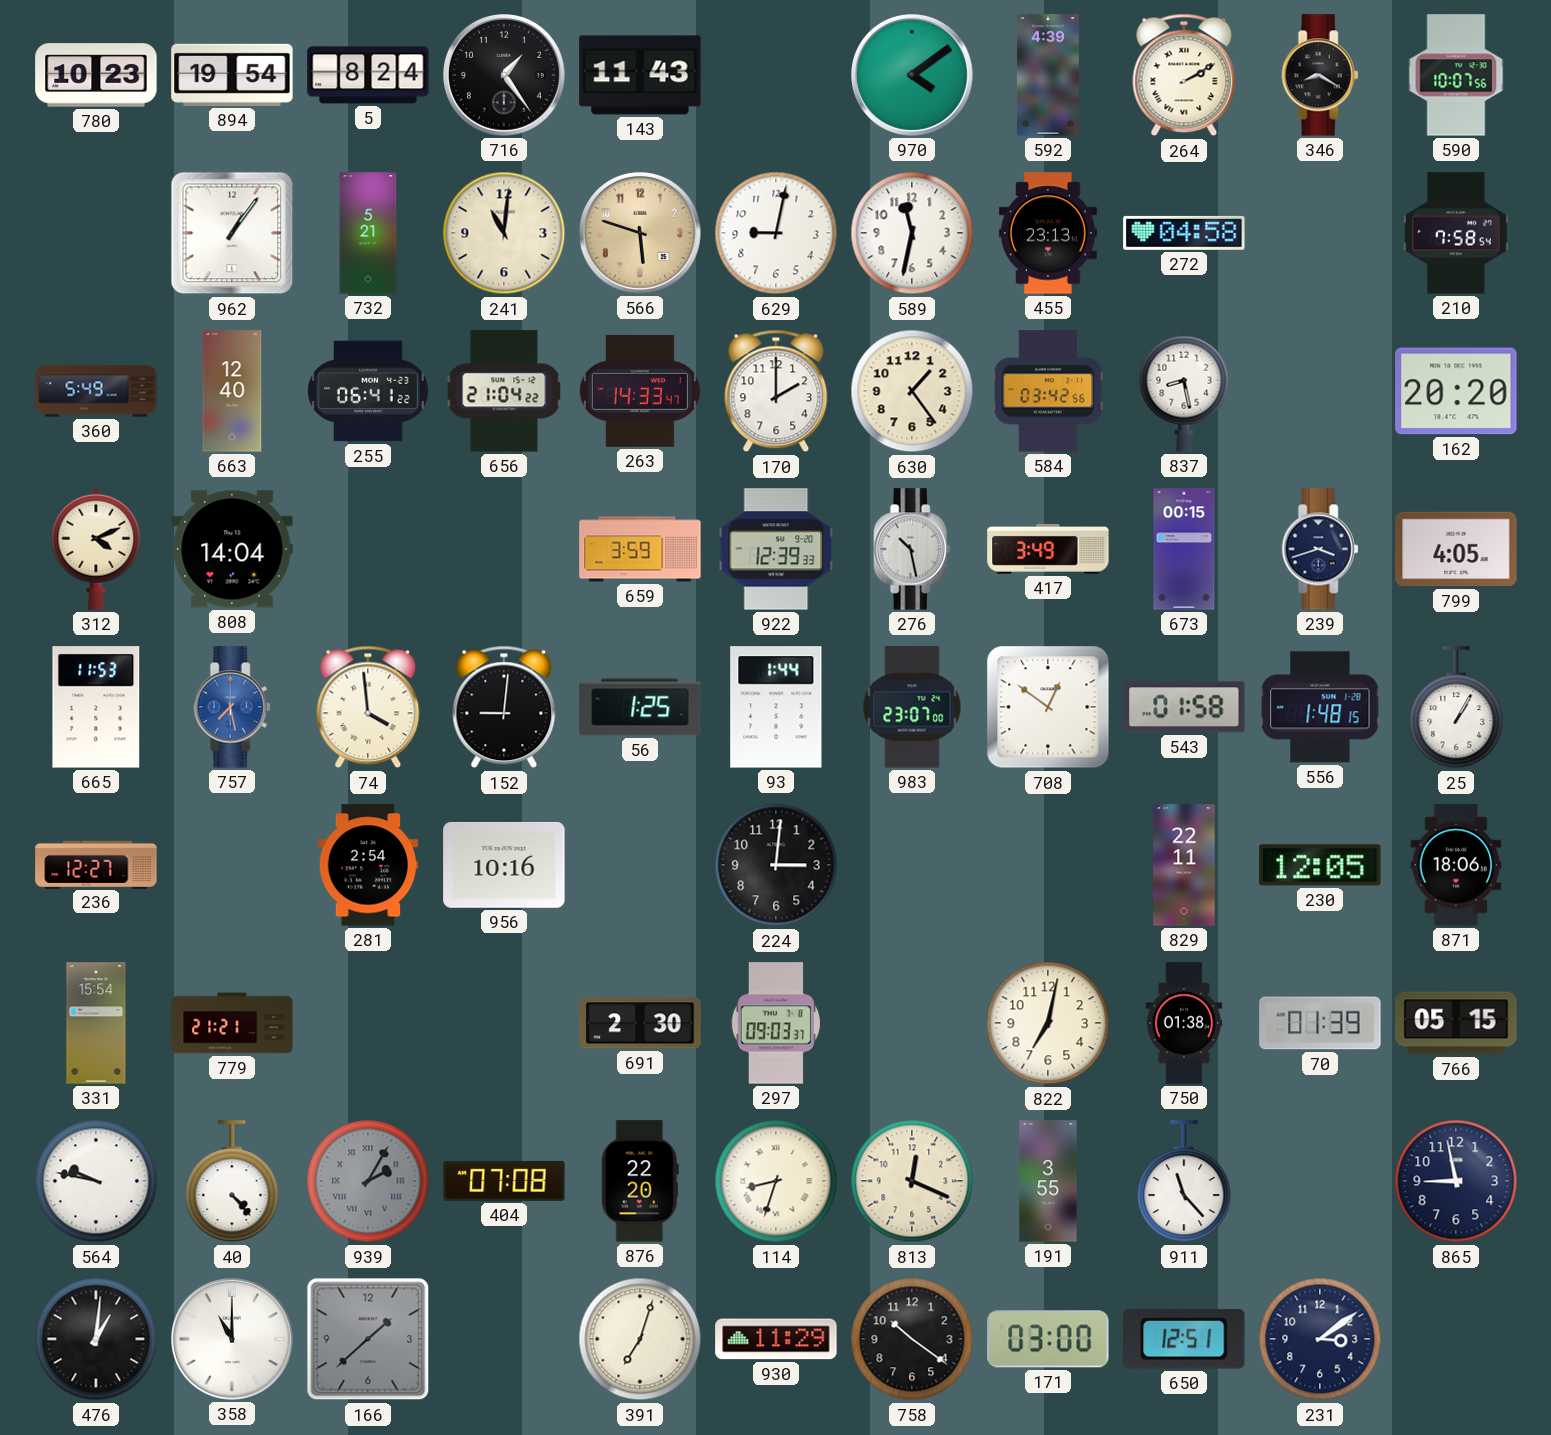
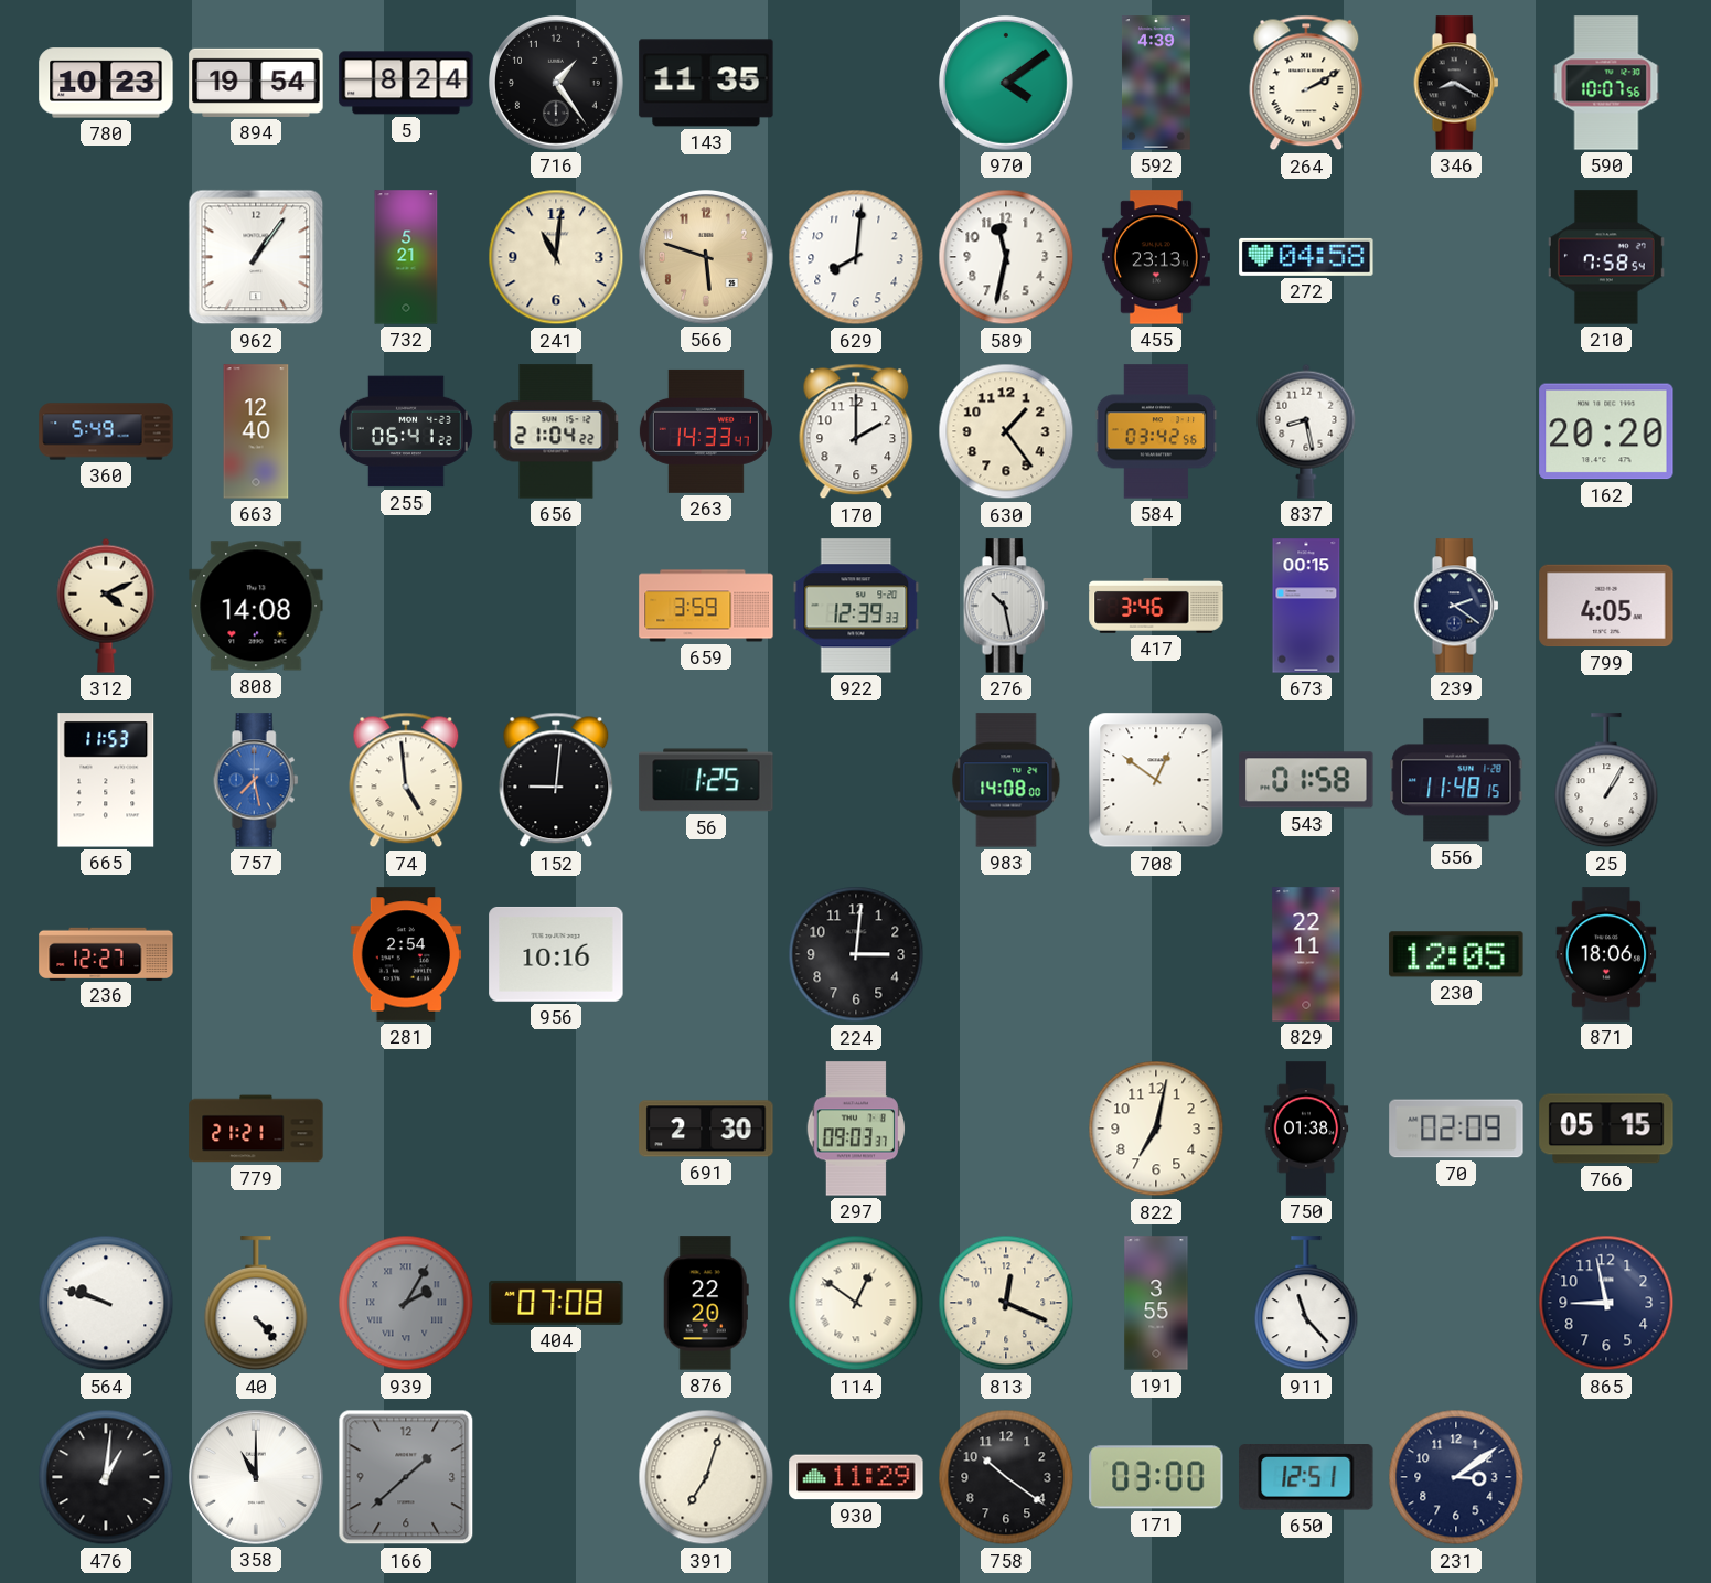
143: 11:43 -> 11:35 (706, 83)
629: 9:02 -> 8:01 (856, 257)
808: 14:04 -> 14:08 (256, 606)
417: 3:49 -> 3:46 (1156, 606)
239: 3:42 -> 2:21 (1456, 606)
74: 3:59 -> 4:59 (406, 780)
93: 1:44 -> none (776, 707)
983: 23:07 -> 14:08 (1006, 780)
556: 1:48 -> 11:48 (1456, 780)
331: 15:54 -> none (96, 1023)
70: 01:39 -> 02:09 (1456, 1129)
564: 9:47 -> 9:48 (106, 1303)
114: 8:33 -> 12:51 (856, 1303)
